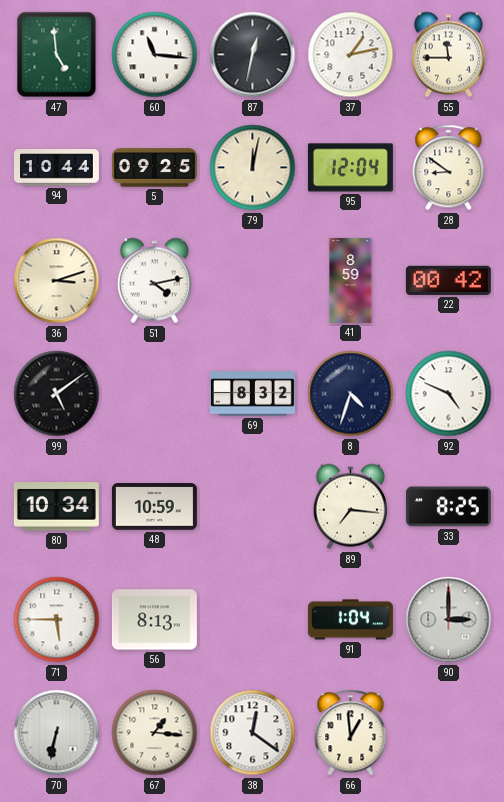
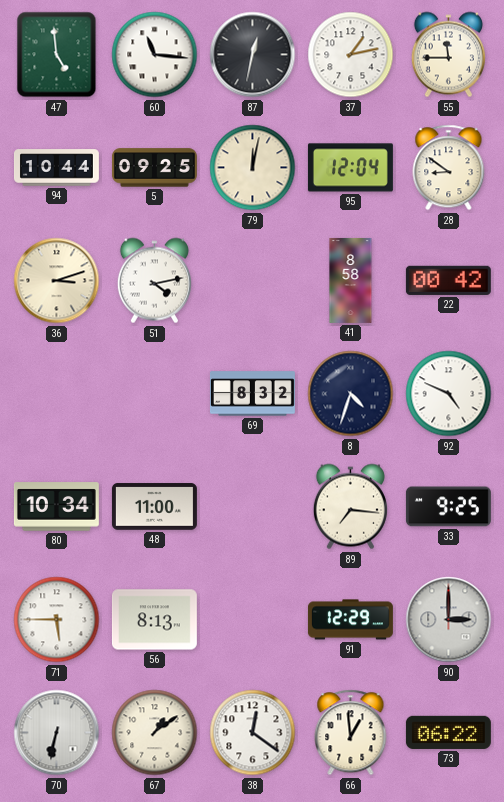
41: 8:59 -> 8:58 (351, 280)
99: 5:09 -> none (57, 394)
48: 10:59 -> 11:00 (154, 507)
33: 8:25 -> 9:25 (448, 507)
91: 1:04 -> 12:29 (350, 620)
67: 1:16 -> 1:09 (155, 733)
73: none -> 06:22 (448, 732)
